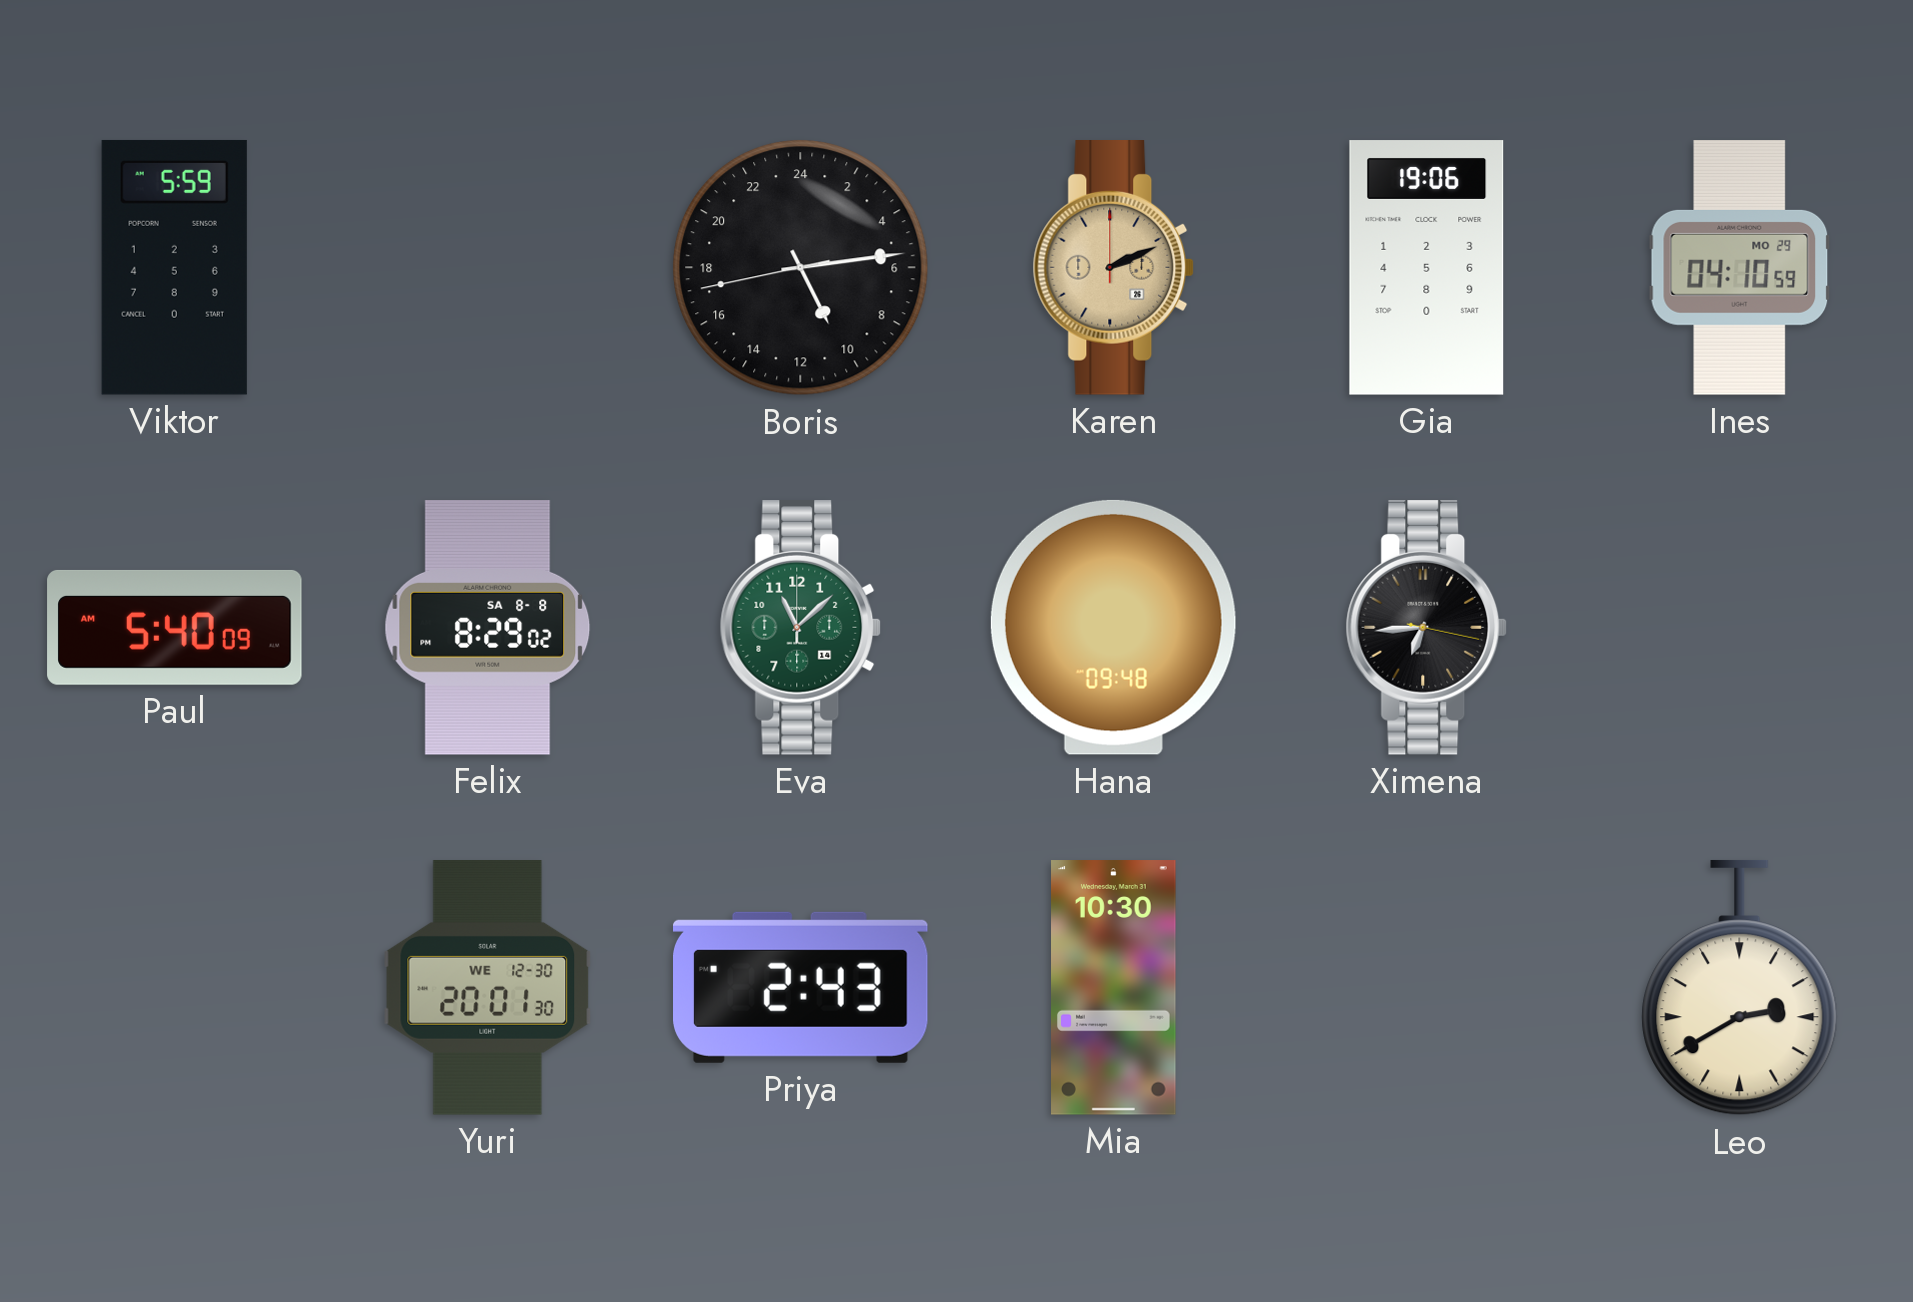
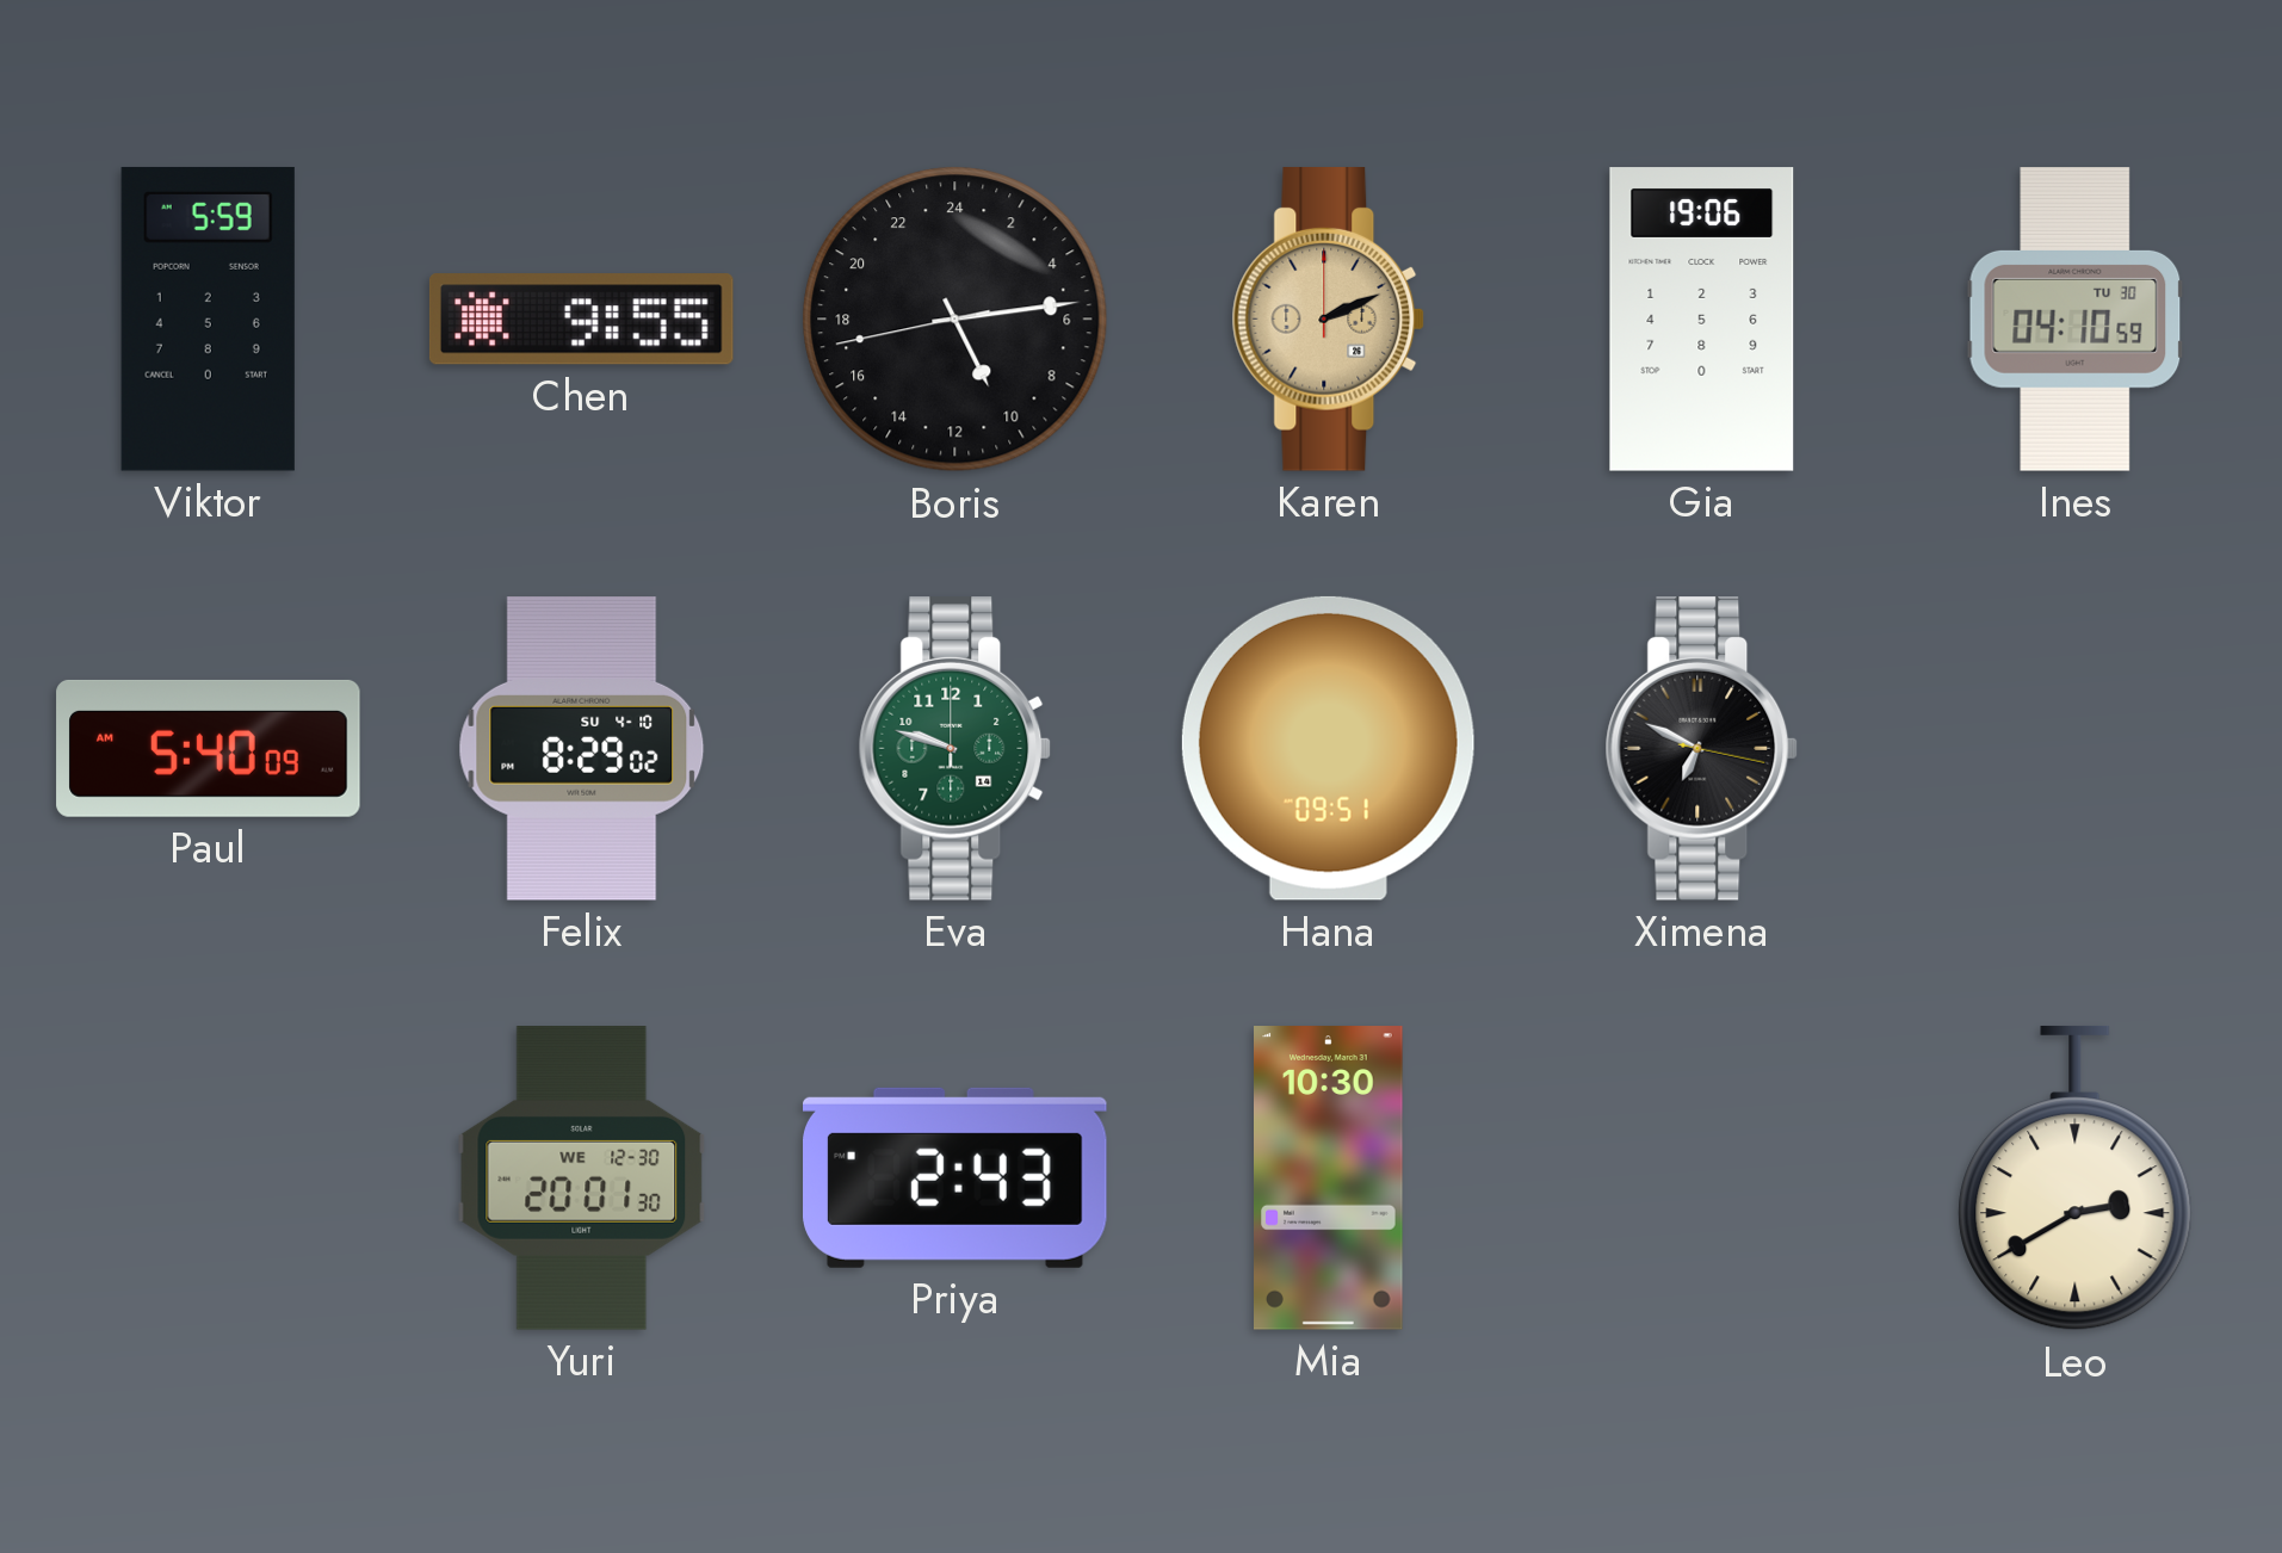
Chen: none -> 9:55 (581, 320)
Ines date: MO 29 -> TU 30 (2076, 320)
Felix date: SA 8-8 -> SU 4-10 (582, 749)
Eva: 11:08 -> 9:48 (956, 749)
Hana: 09:48 -> 09:51 (1328, 748)
Ximena: 6:44 -> 6:49 (1702, 749)
